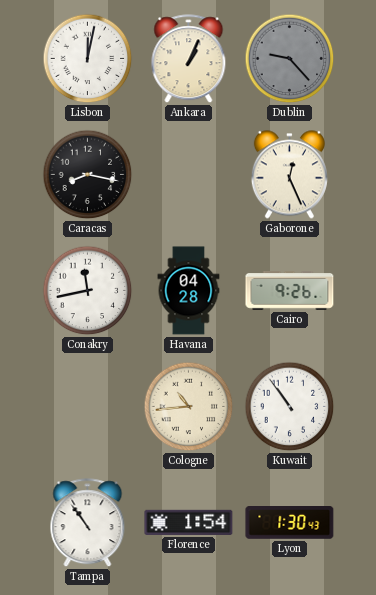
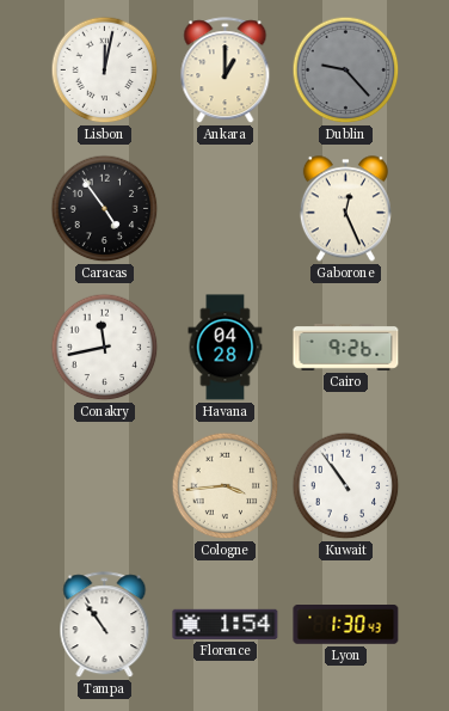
Ankara: 1:04 -> 1:00 (226, 71)
Caracas: 8:17 -> 4:54 (105, 209)
Cologne: 10:44 -> 3:44 (226, 486)
